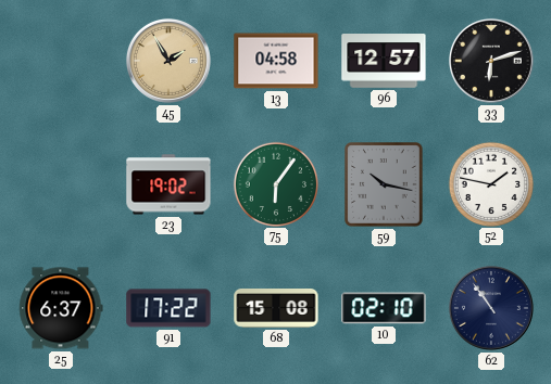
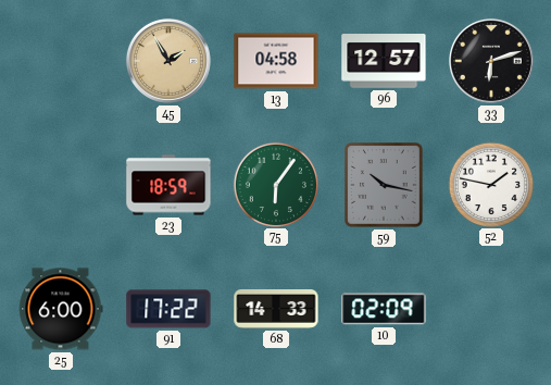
23: 19:02 -> 18:59 (168, 185)
25: 6:37 -> 6:00 (61, 309)
68: 15:08 -> 14:33 (276, 310)
10: 02:10 -> 02:09 (384, 309)
62: 10:54 -> none (491, 308)
